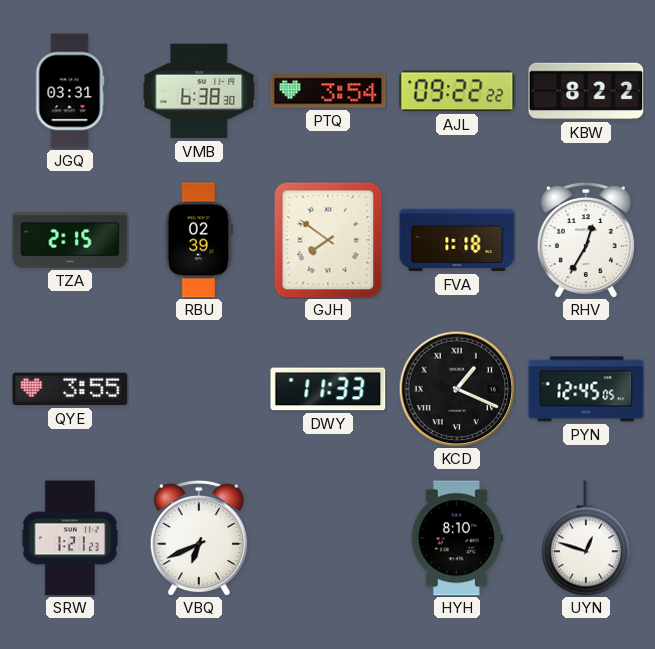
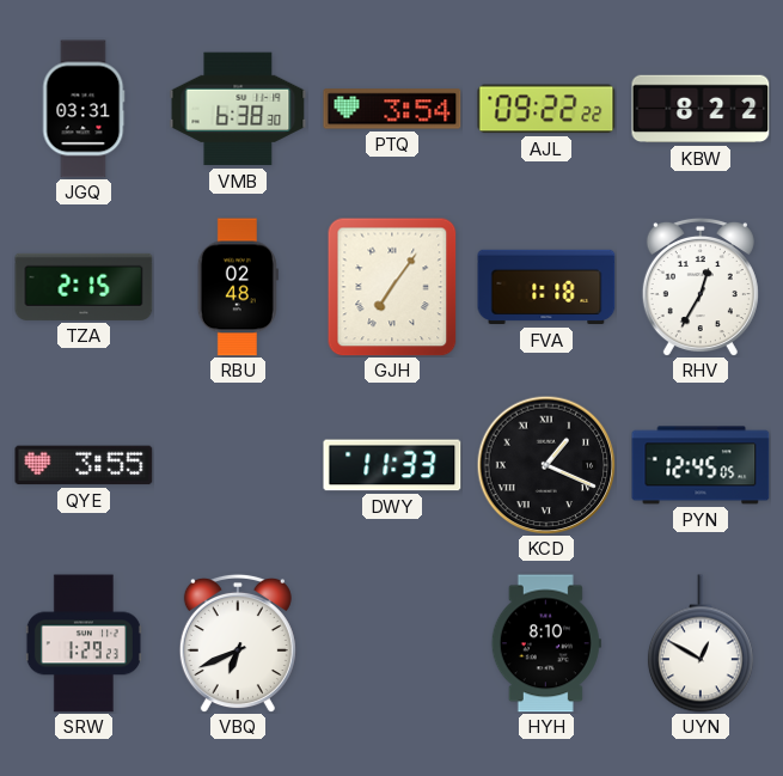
RBU: 02:39 -> 02:48 (238, 287)
GJH: 7:51 -> 7:06 (392, 287)
SRW: 1:21 -> 1:29 (84, 643)
UYN: 12:48 -> 12:50 (701, 643)
